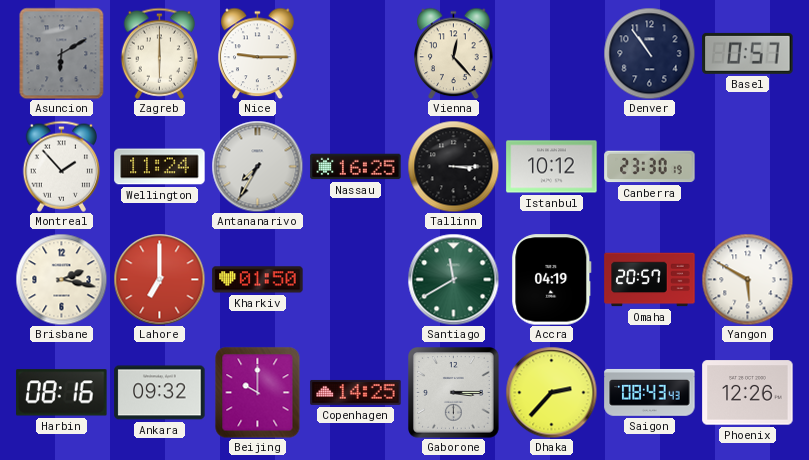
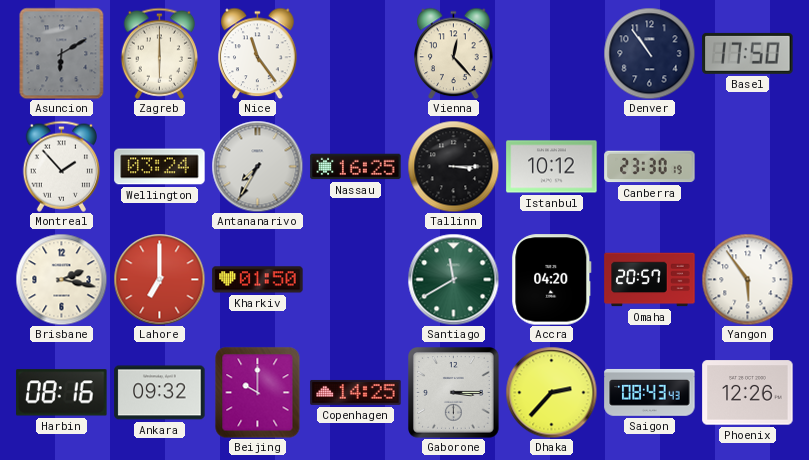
Nice: 9:15 -> 11:24 (258, 53)
Basel: 0:57 -> 17:50 (748, 53)
Wellington: 11:24 -> 03:24 (160, 167)
Accra: 04:19 -> 04:20 (552, 280)
Yangon: 5:50 -> 5:54 (747, 279)
